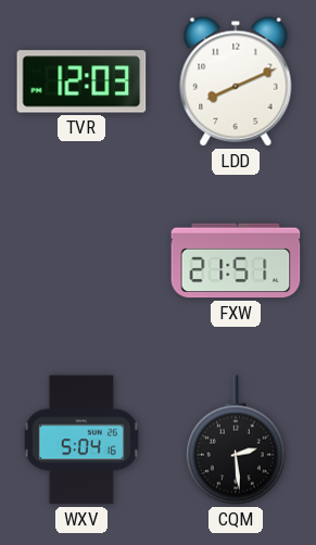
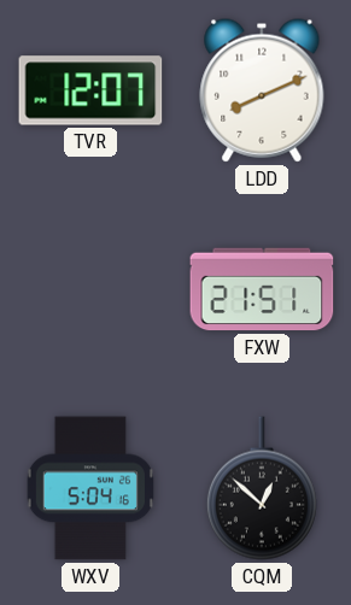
TVR: 12:03 -> 12:07 (90, 90)
CQM: 2:29 -> 12:52 (262, 488)
